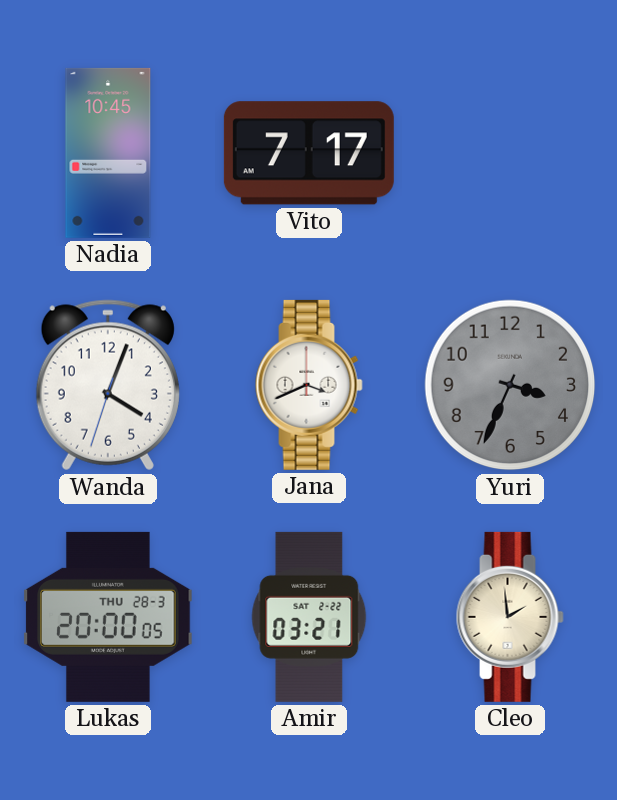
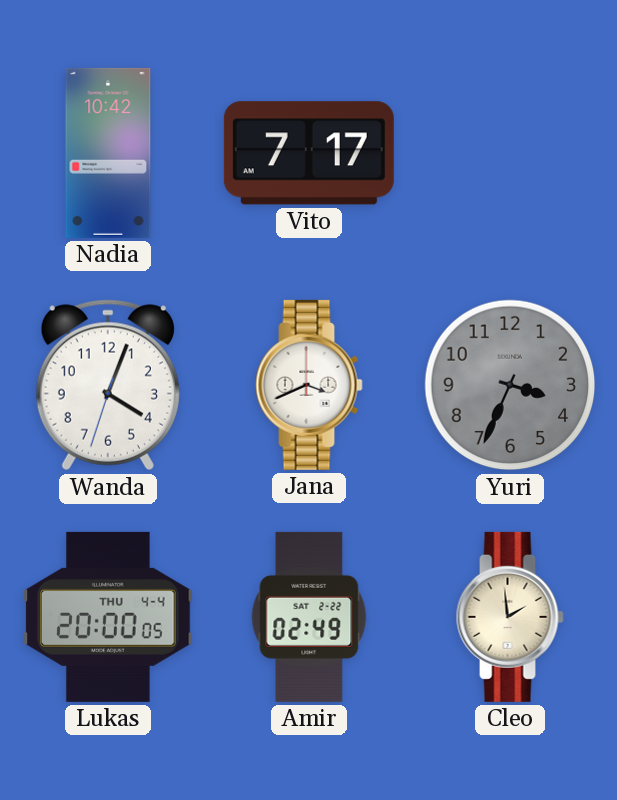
Nadia: 10:45 -> 10:42 (108, 153)
Lukas date: THU 28-3 -> THU 4-4 (108, 617)
Amir: 03:21 -> 02:49 (309, 617)
